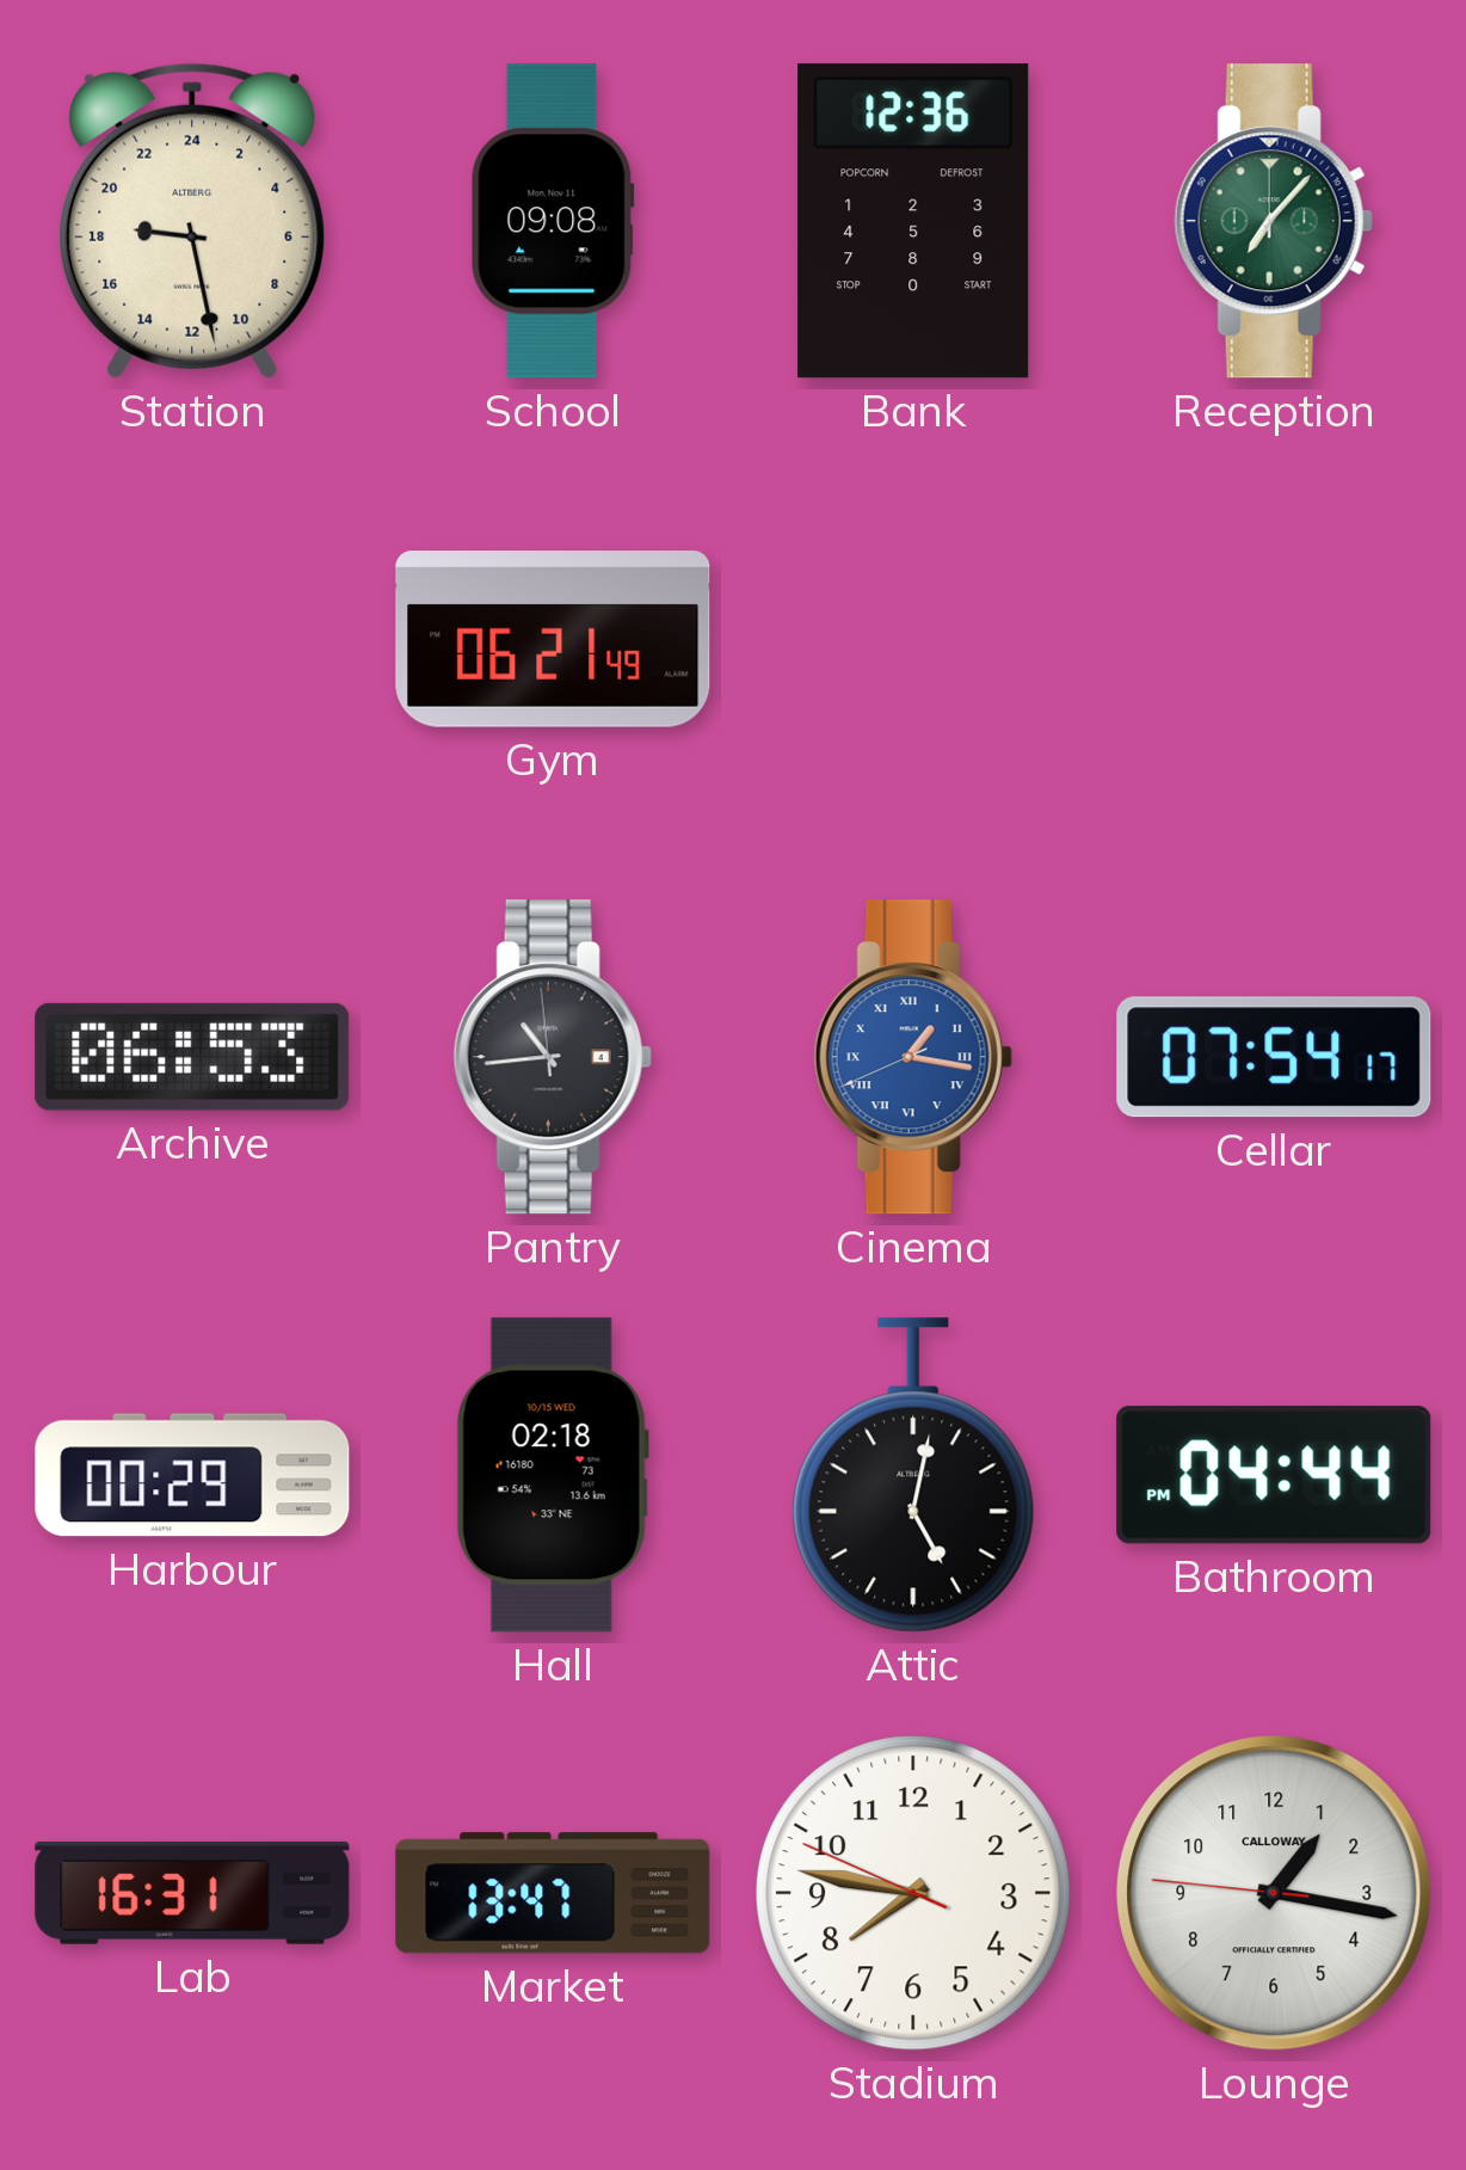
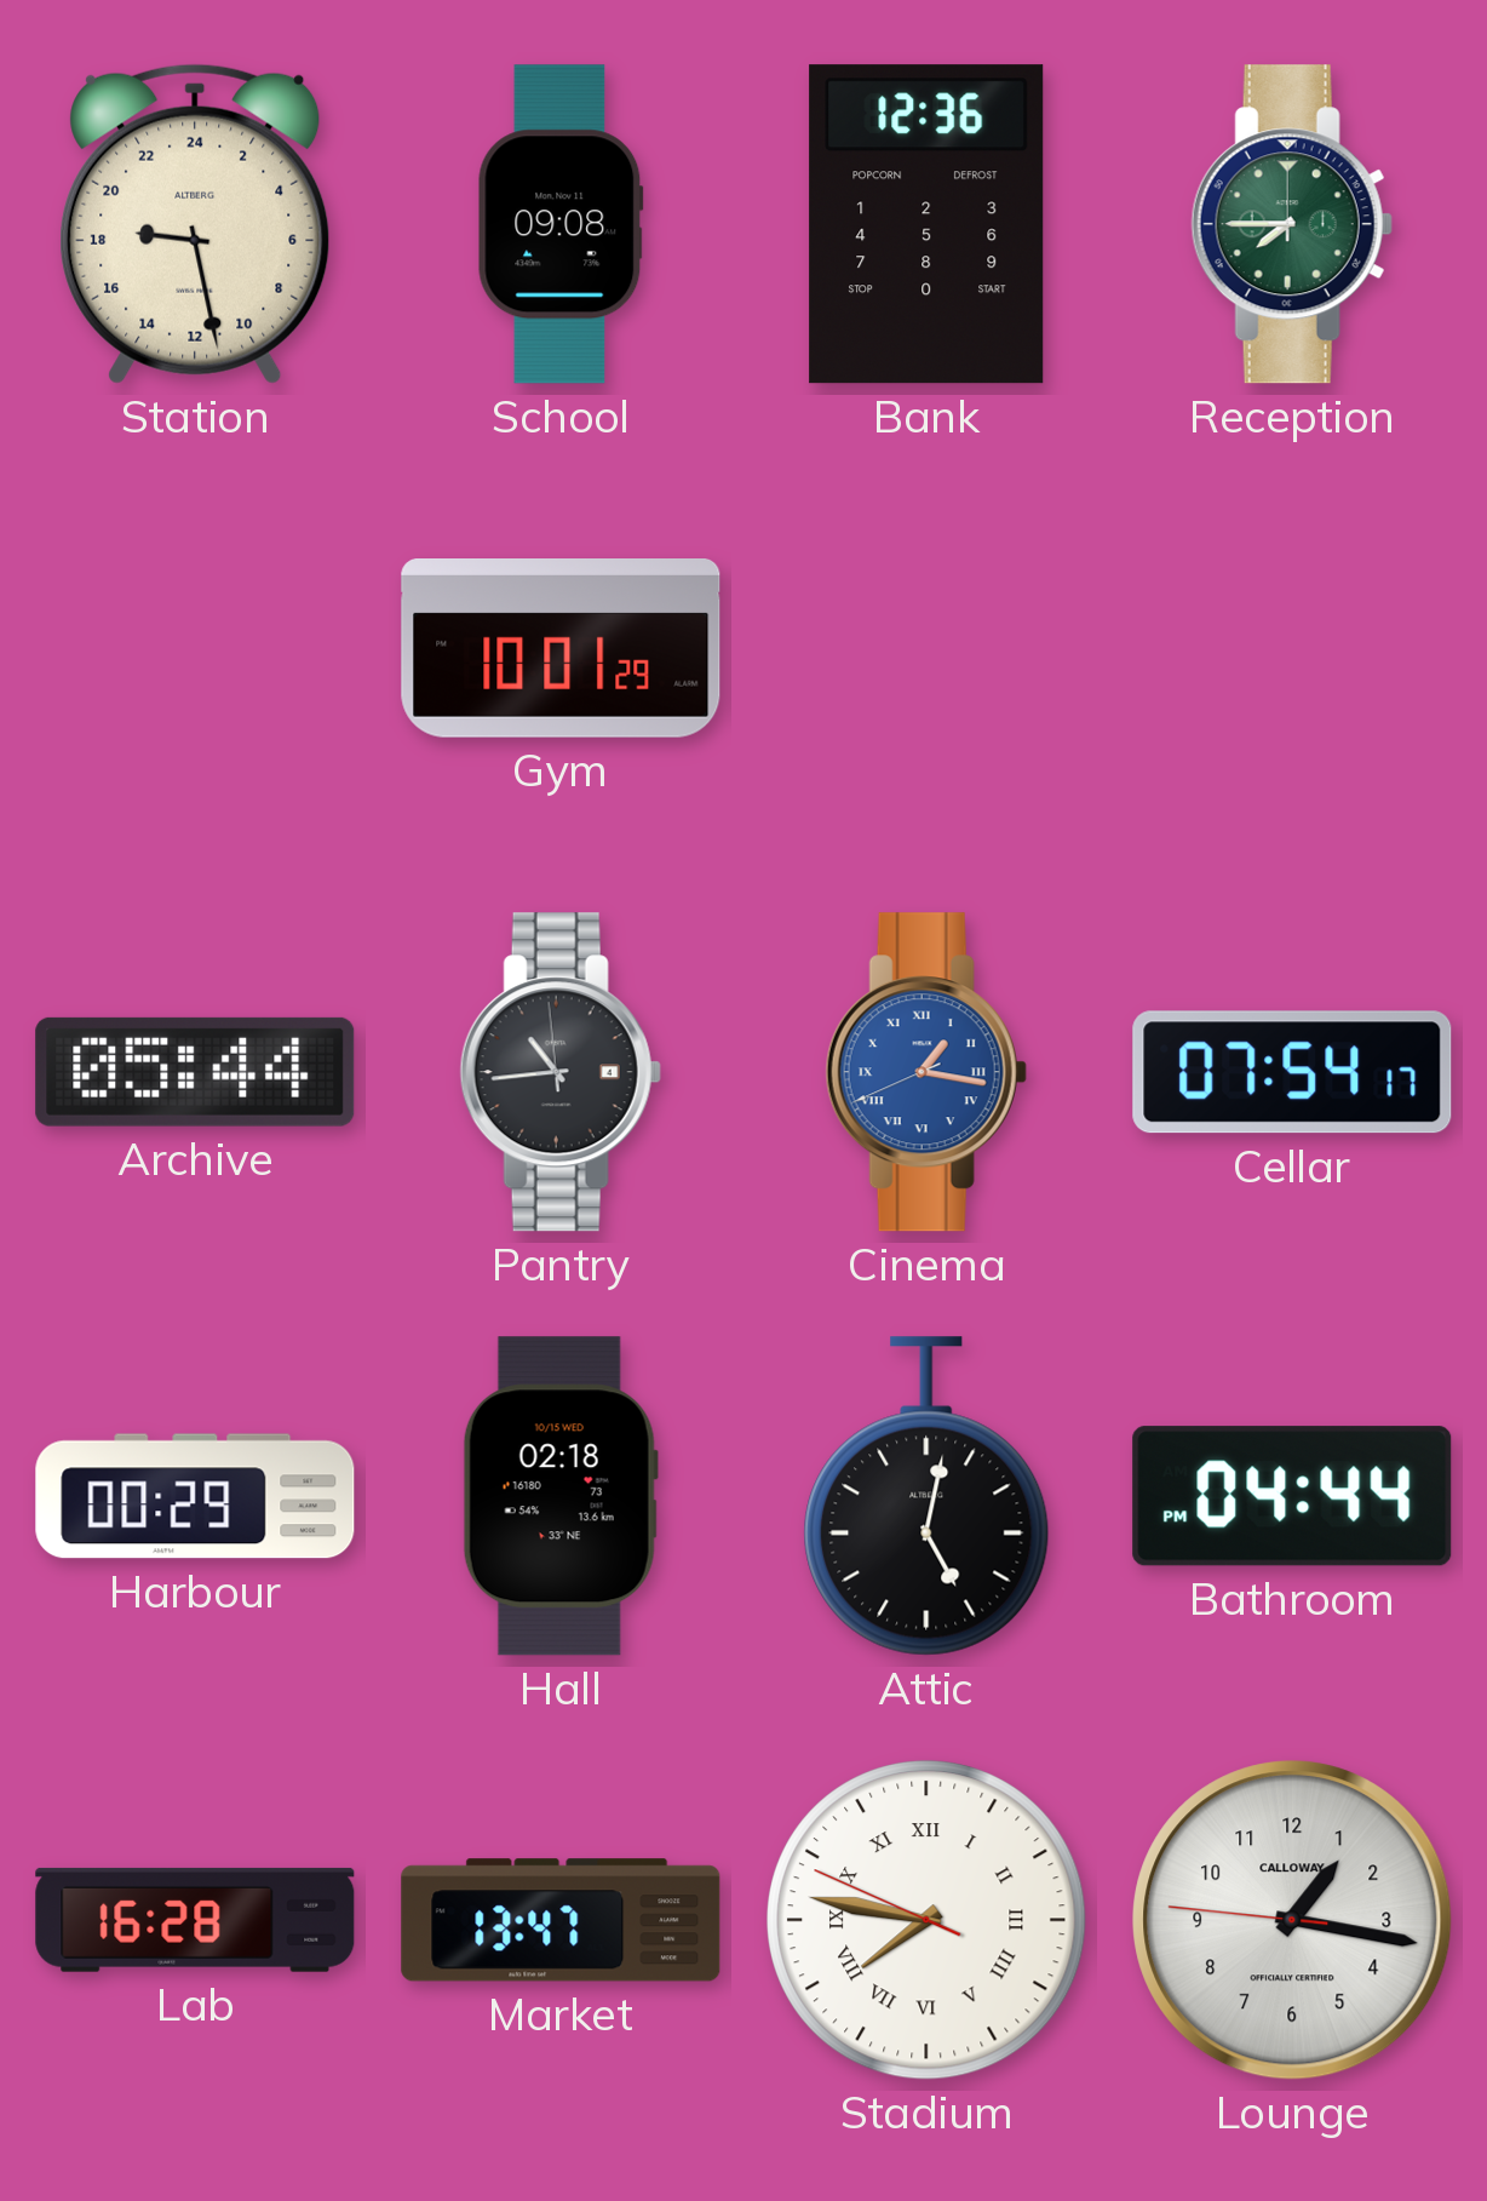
Reception: 7:07 -> 7:45 (1292, 224)
Gym: 06:21 -> 10:01 (561, 649)
Archive: 06:53 -> 05:44 (195, 1072)
Lab: 16:31 -> 16:28 (195, 1920)
Stadium numerals: Arabic -> Roman (926, 1920)
